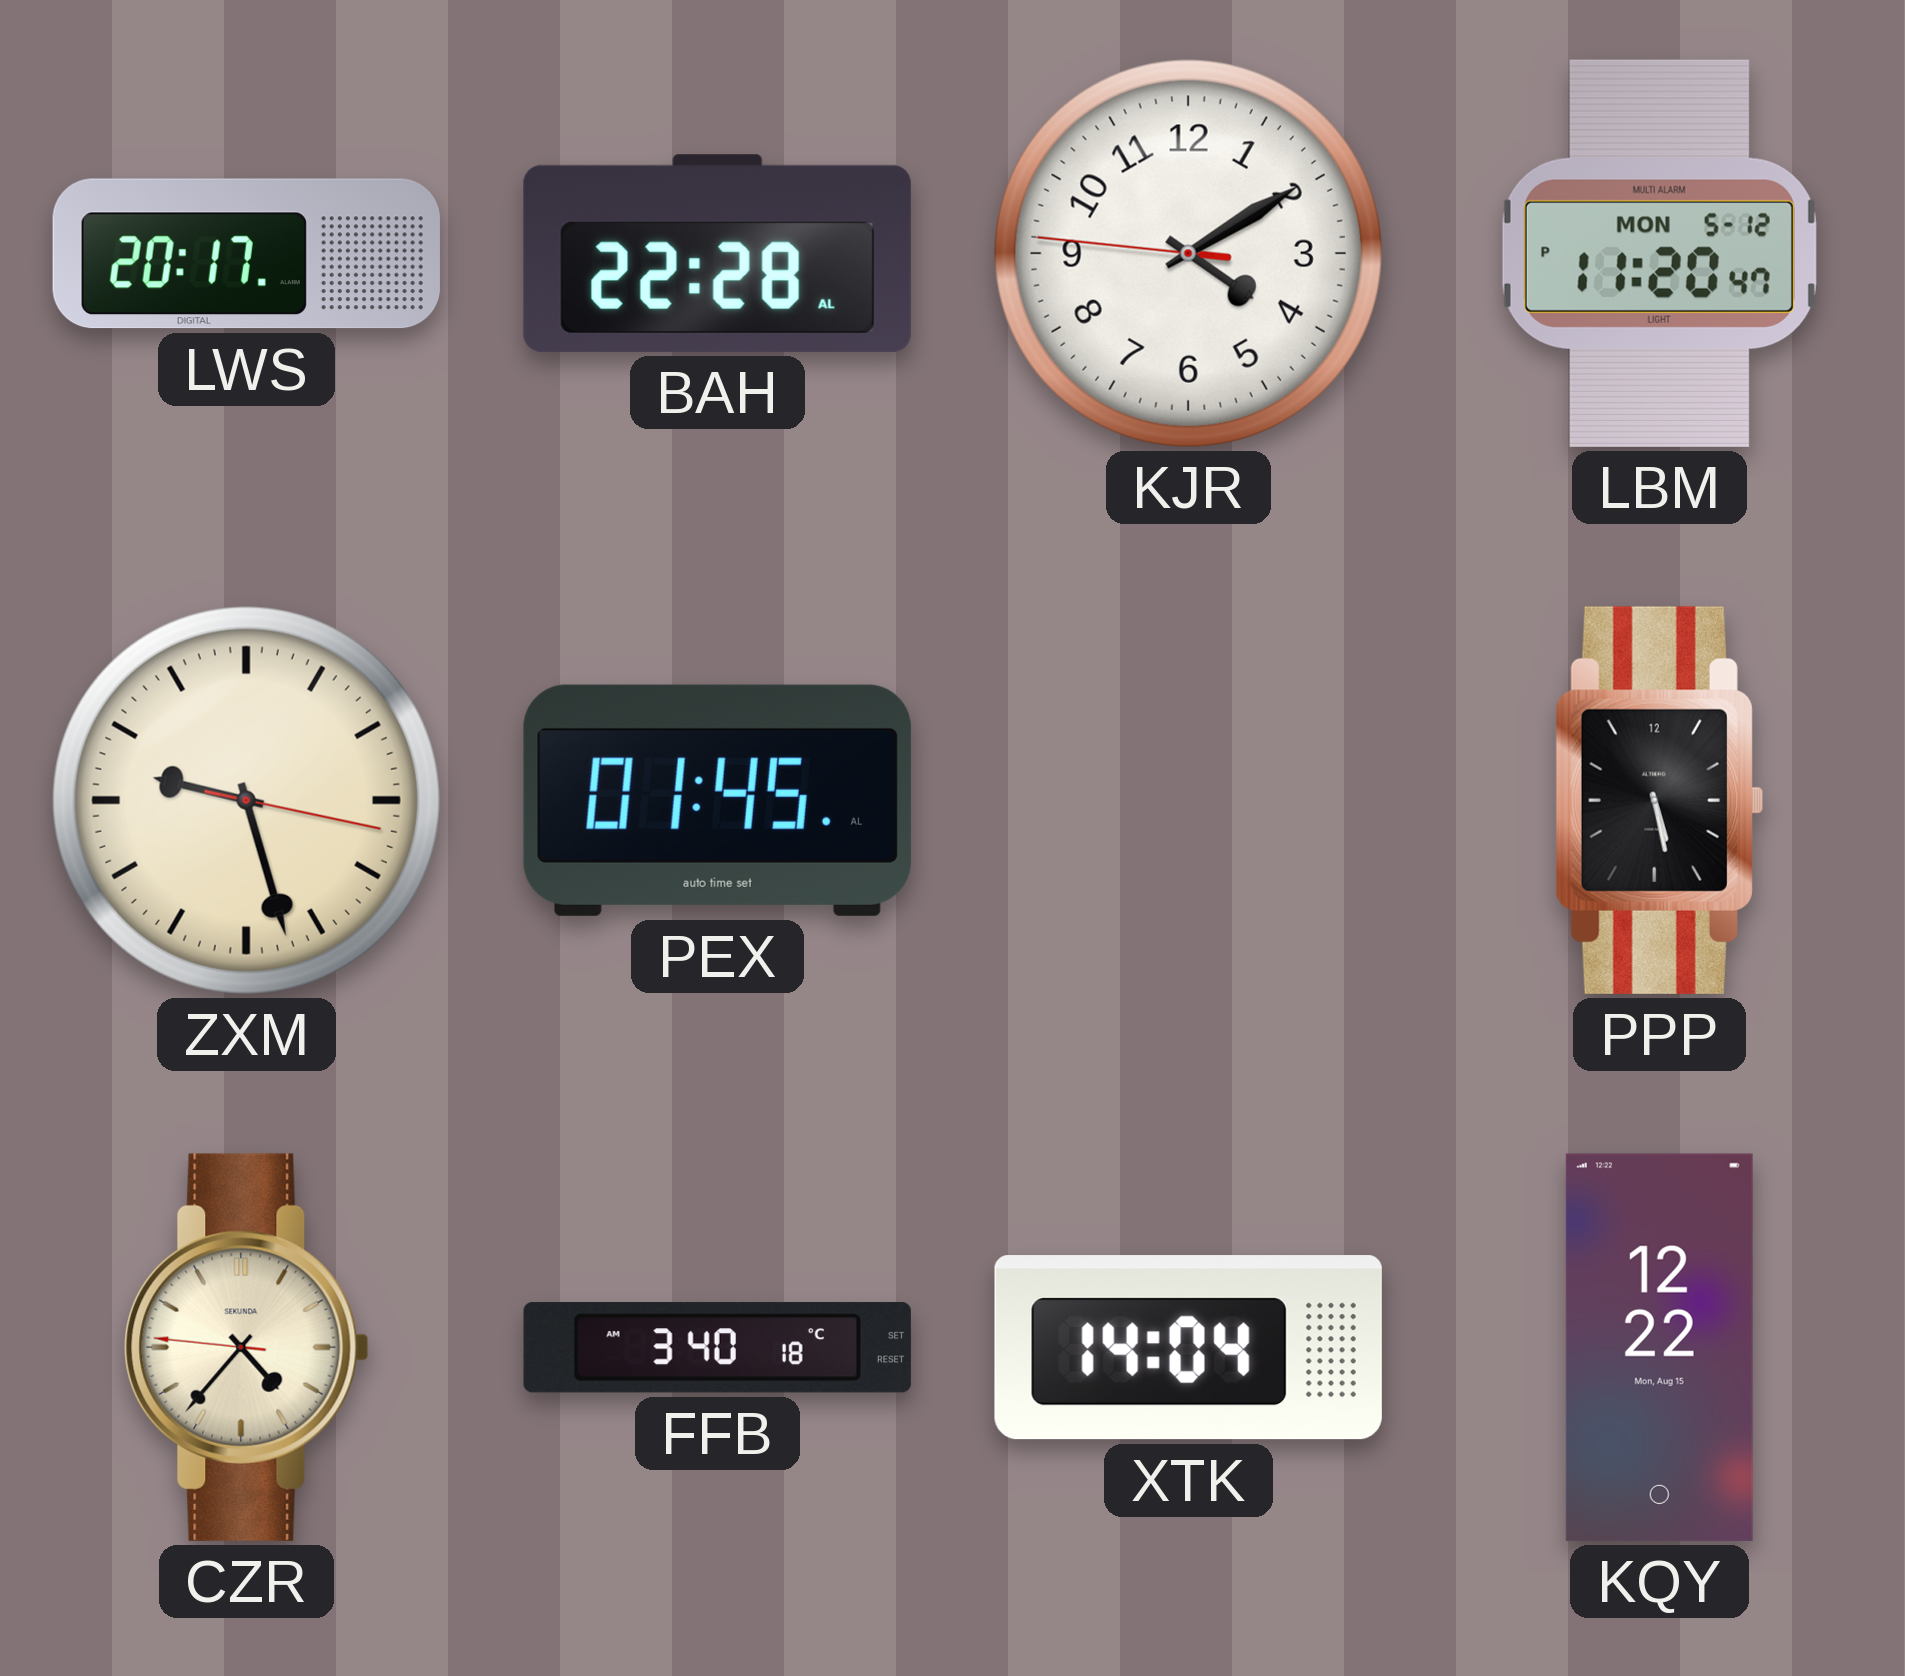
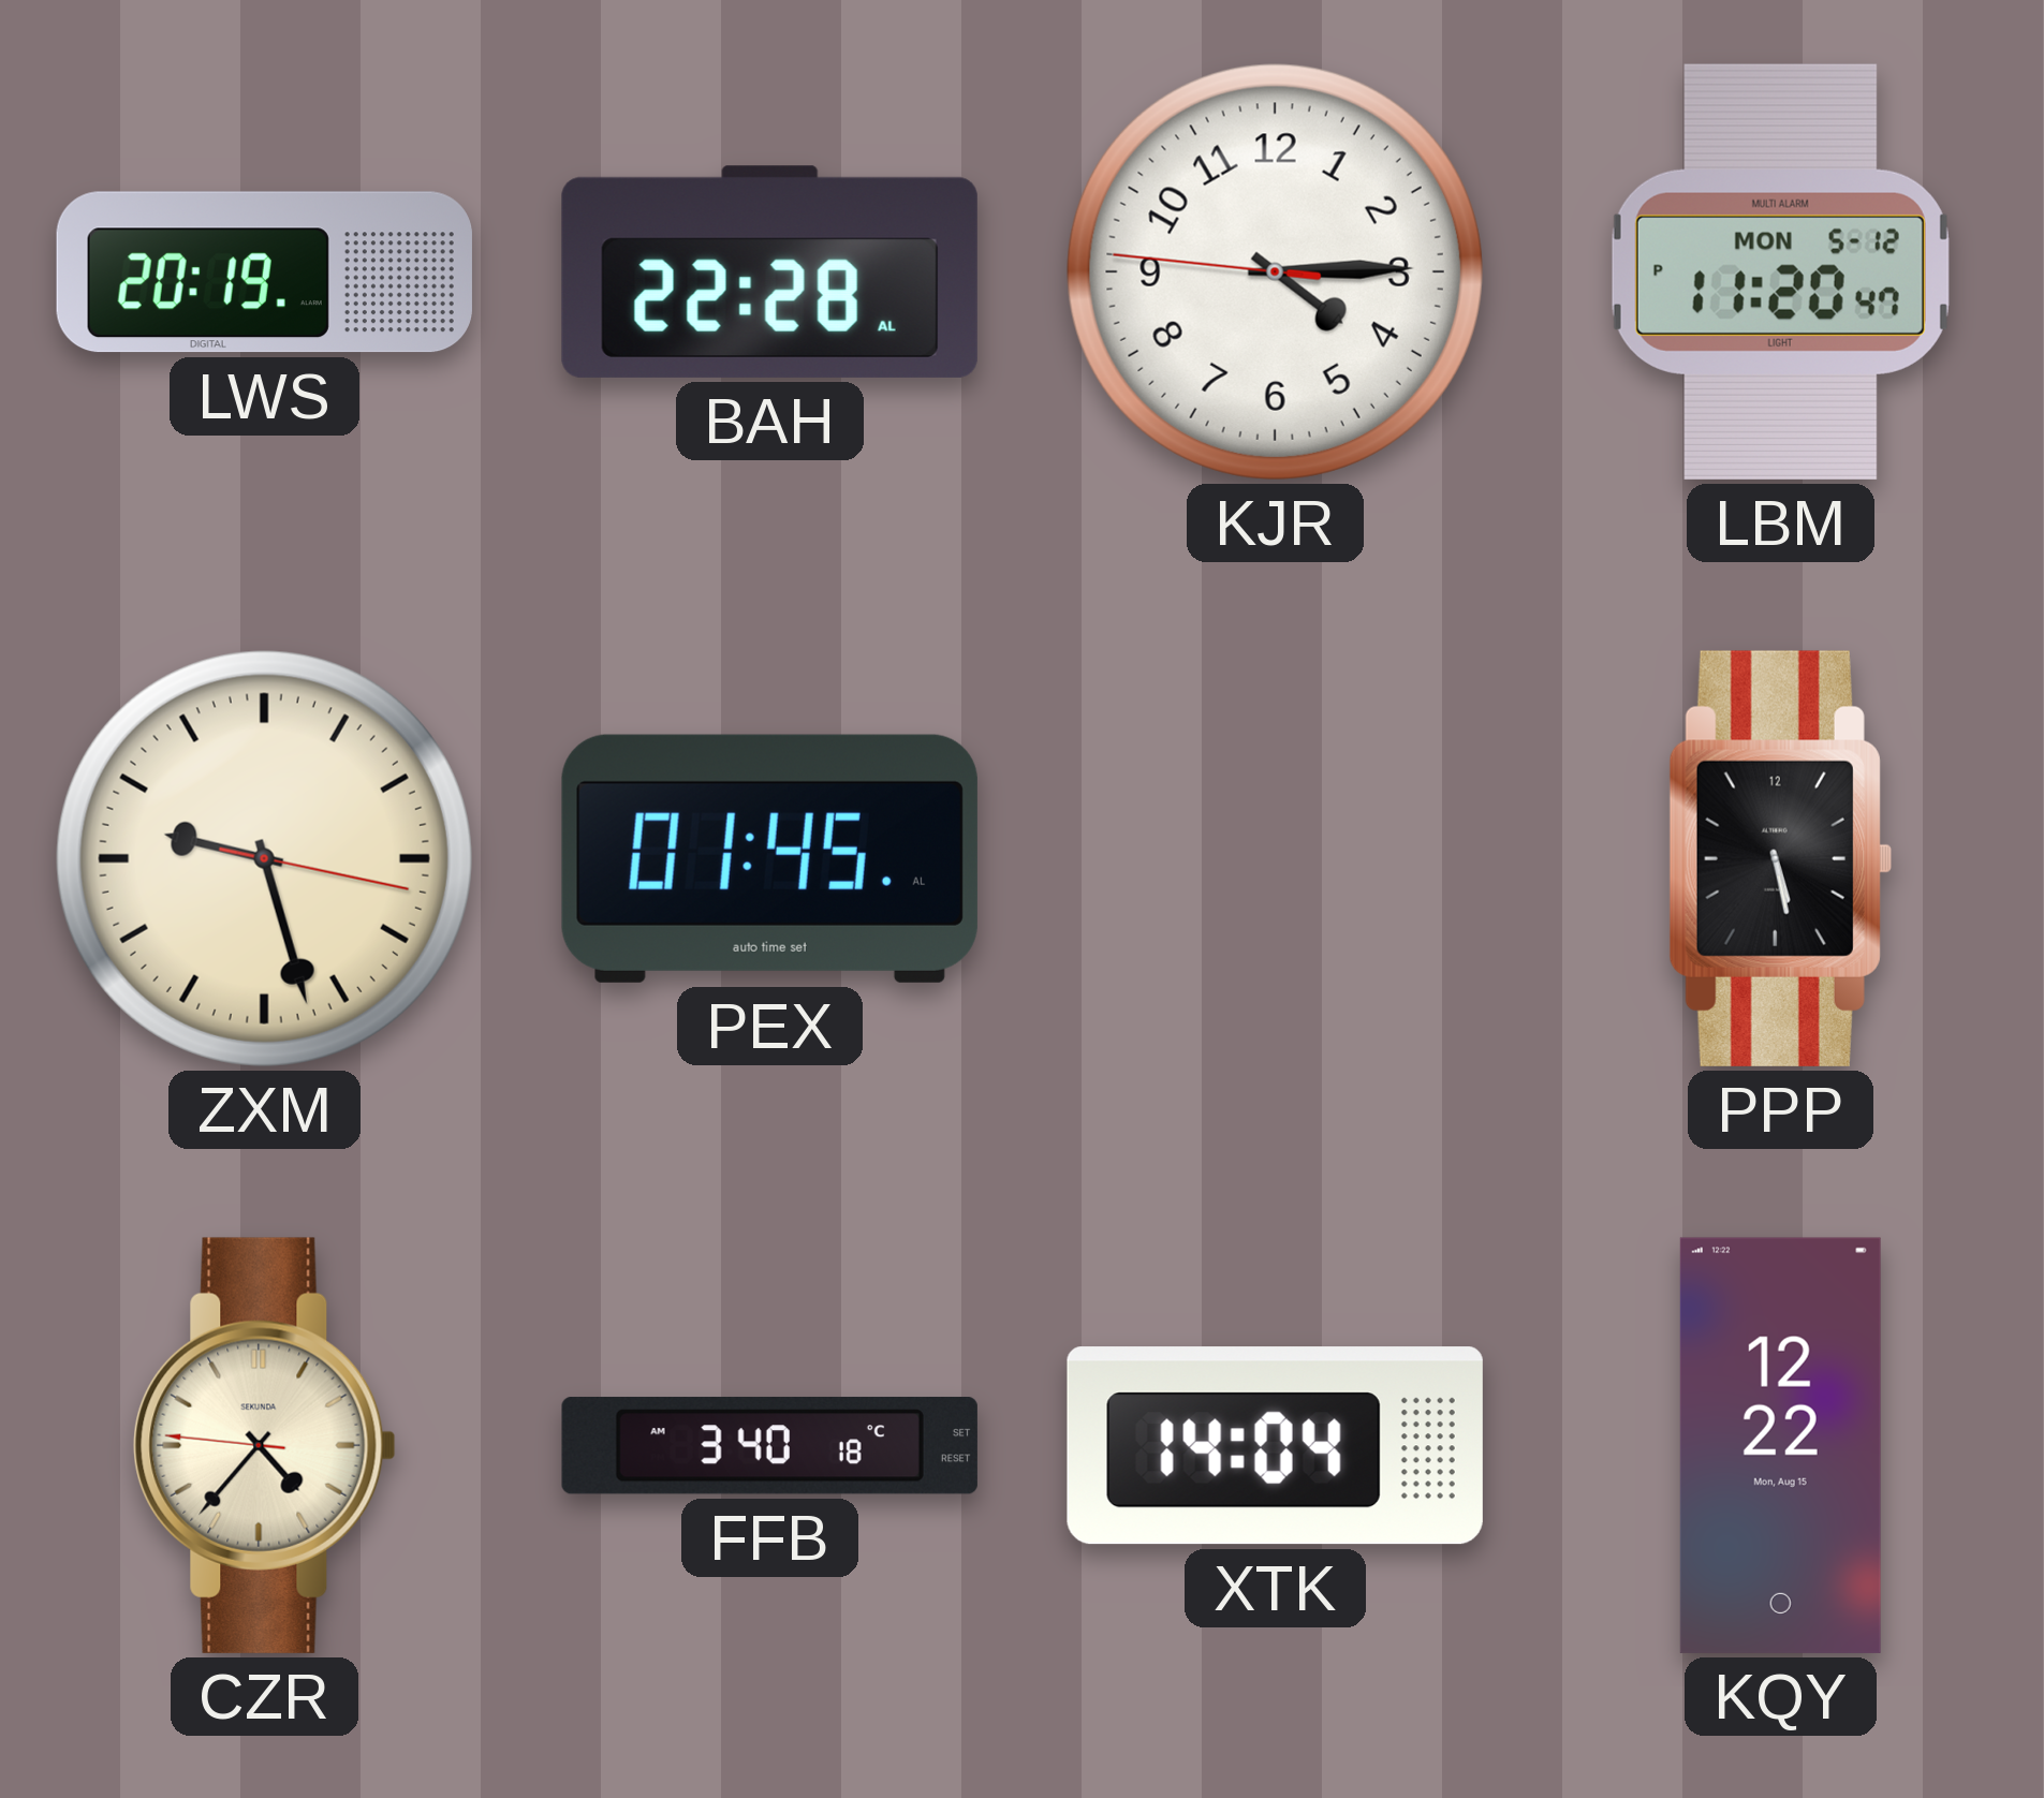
LWS: 20:17 -> 20:19 (264, 272)
KJR: 4:09 -> 4:14 (1275, 271)
